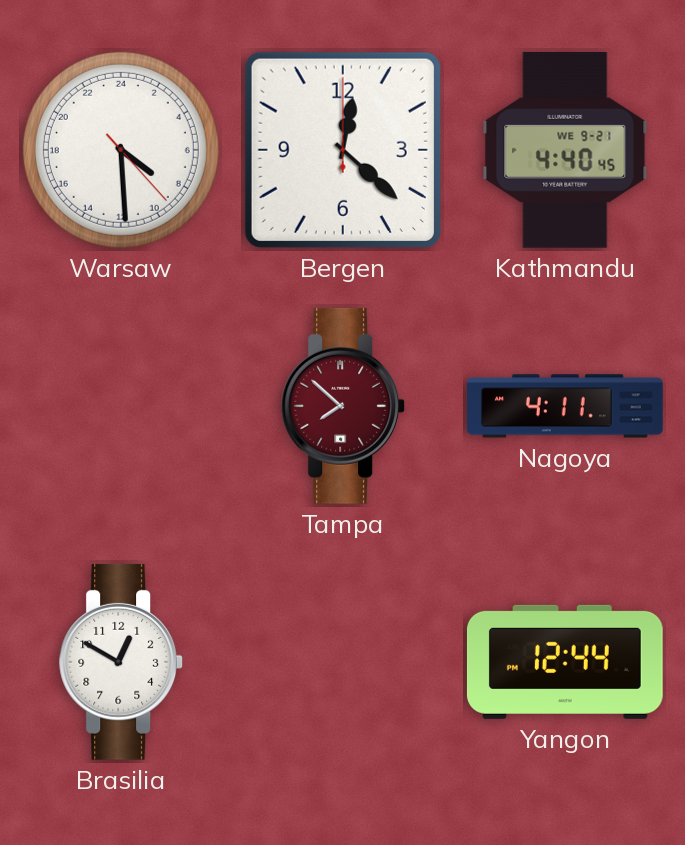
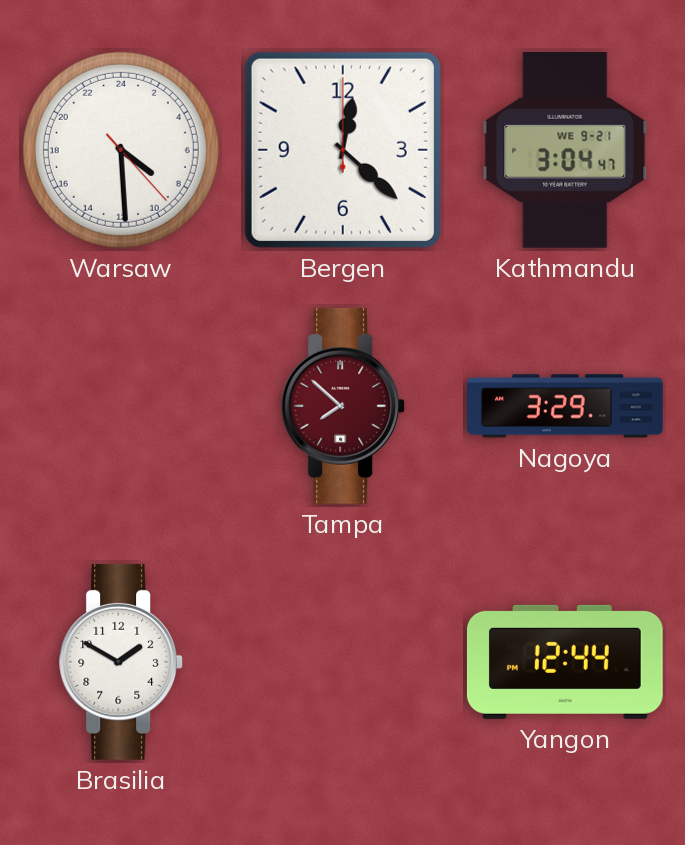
Kathmandu: 4:40 -> 3:04 (565, 150)
Nagoya: 4:11 -> 3:29 (566, 406)
Brasilia: 12:50 -> 1:50 (122, 662)
